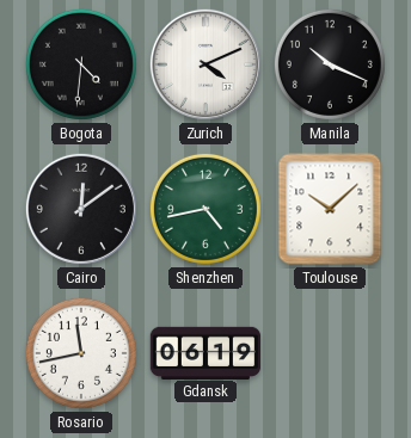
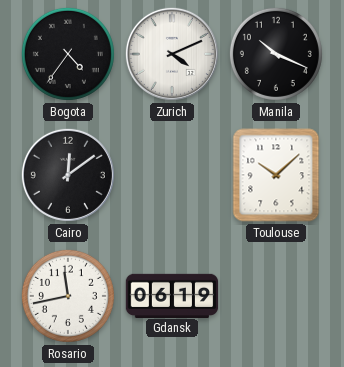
Bogota: 4:31 -> 4:36 (68, 54)
Shenzhen: 4:43 -> none (205, 209)
